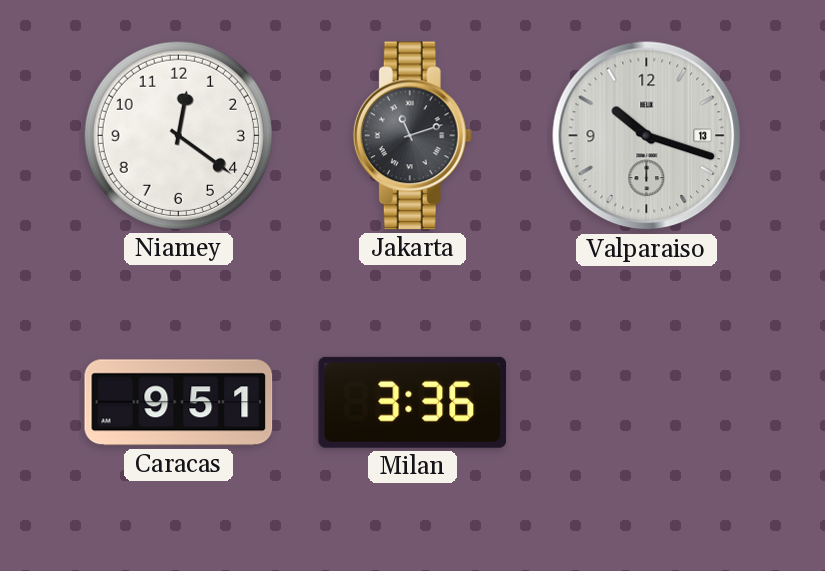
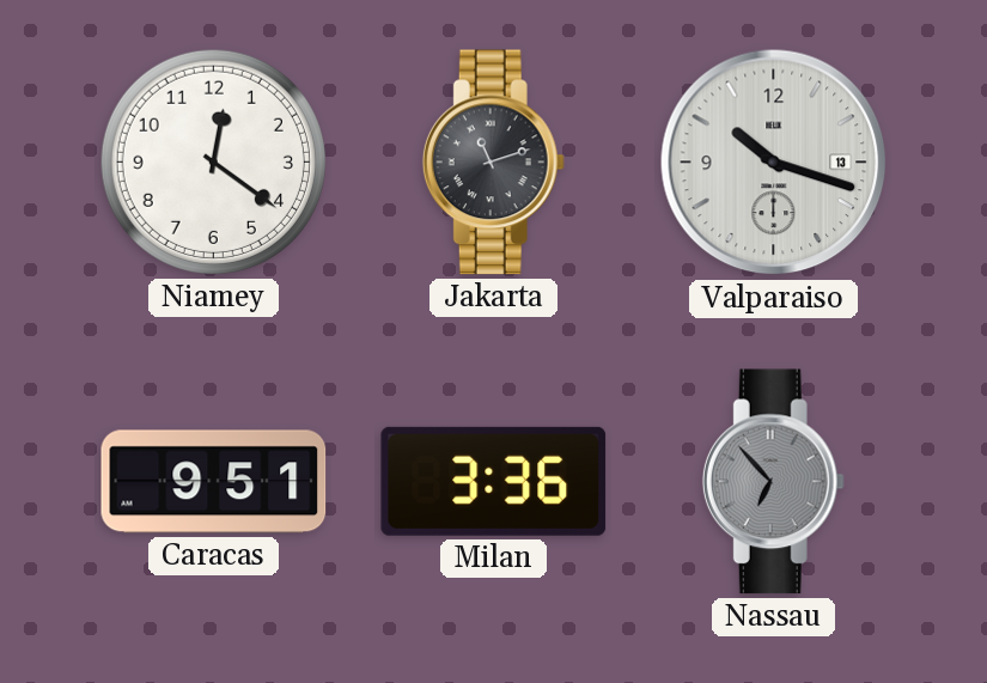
Nassau: none -> 6:53 (773, 482)
